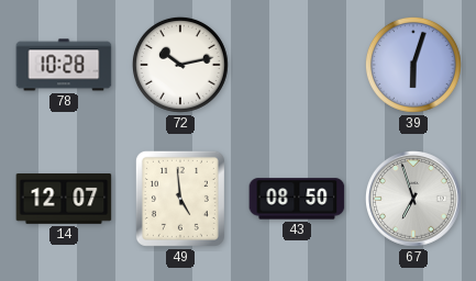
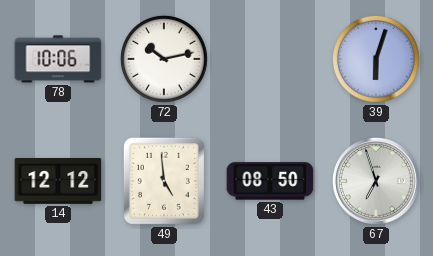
78: 10:28 -> 10:06 (58, 59)
14: 12:07 -> 12:12 (58, 182)
